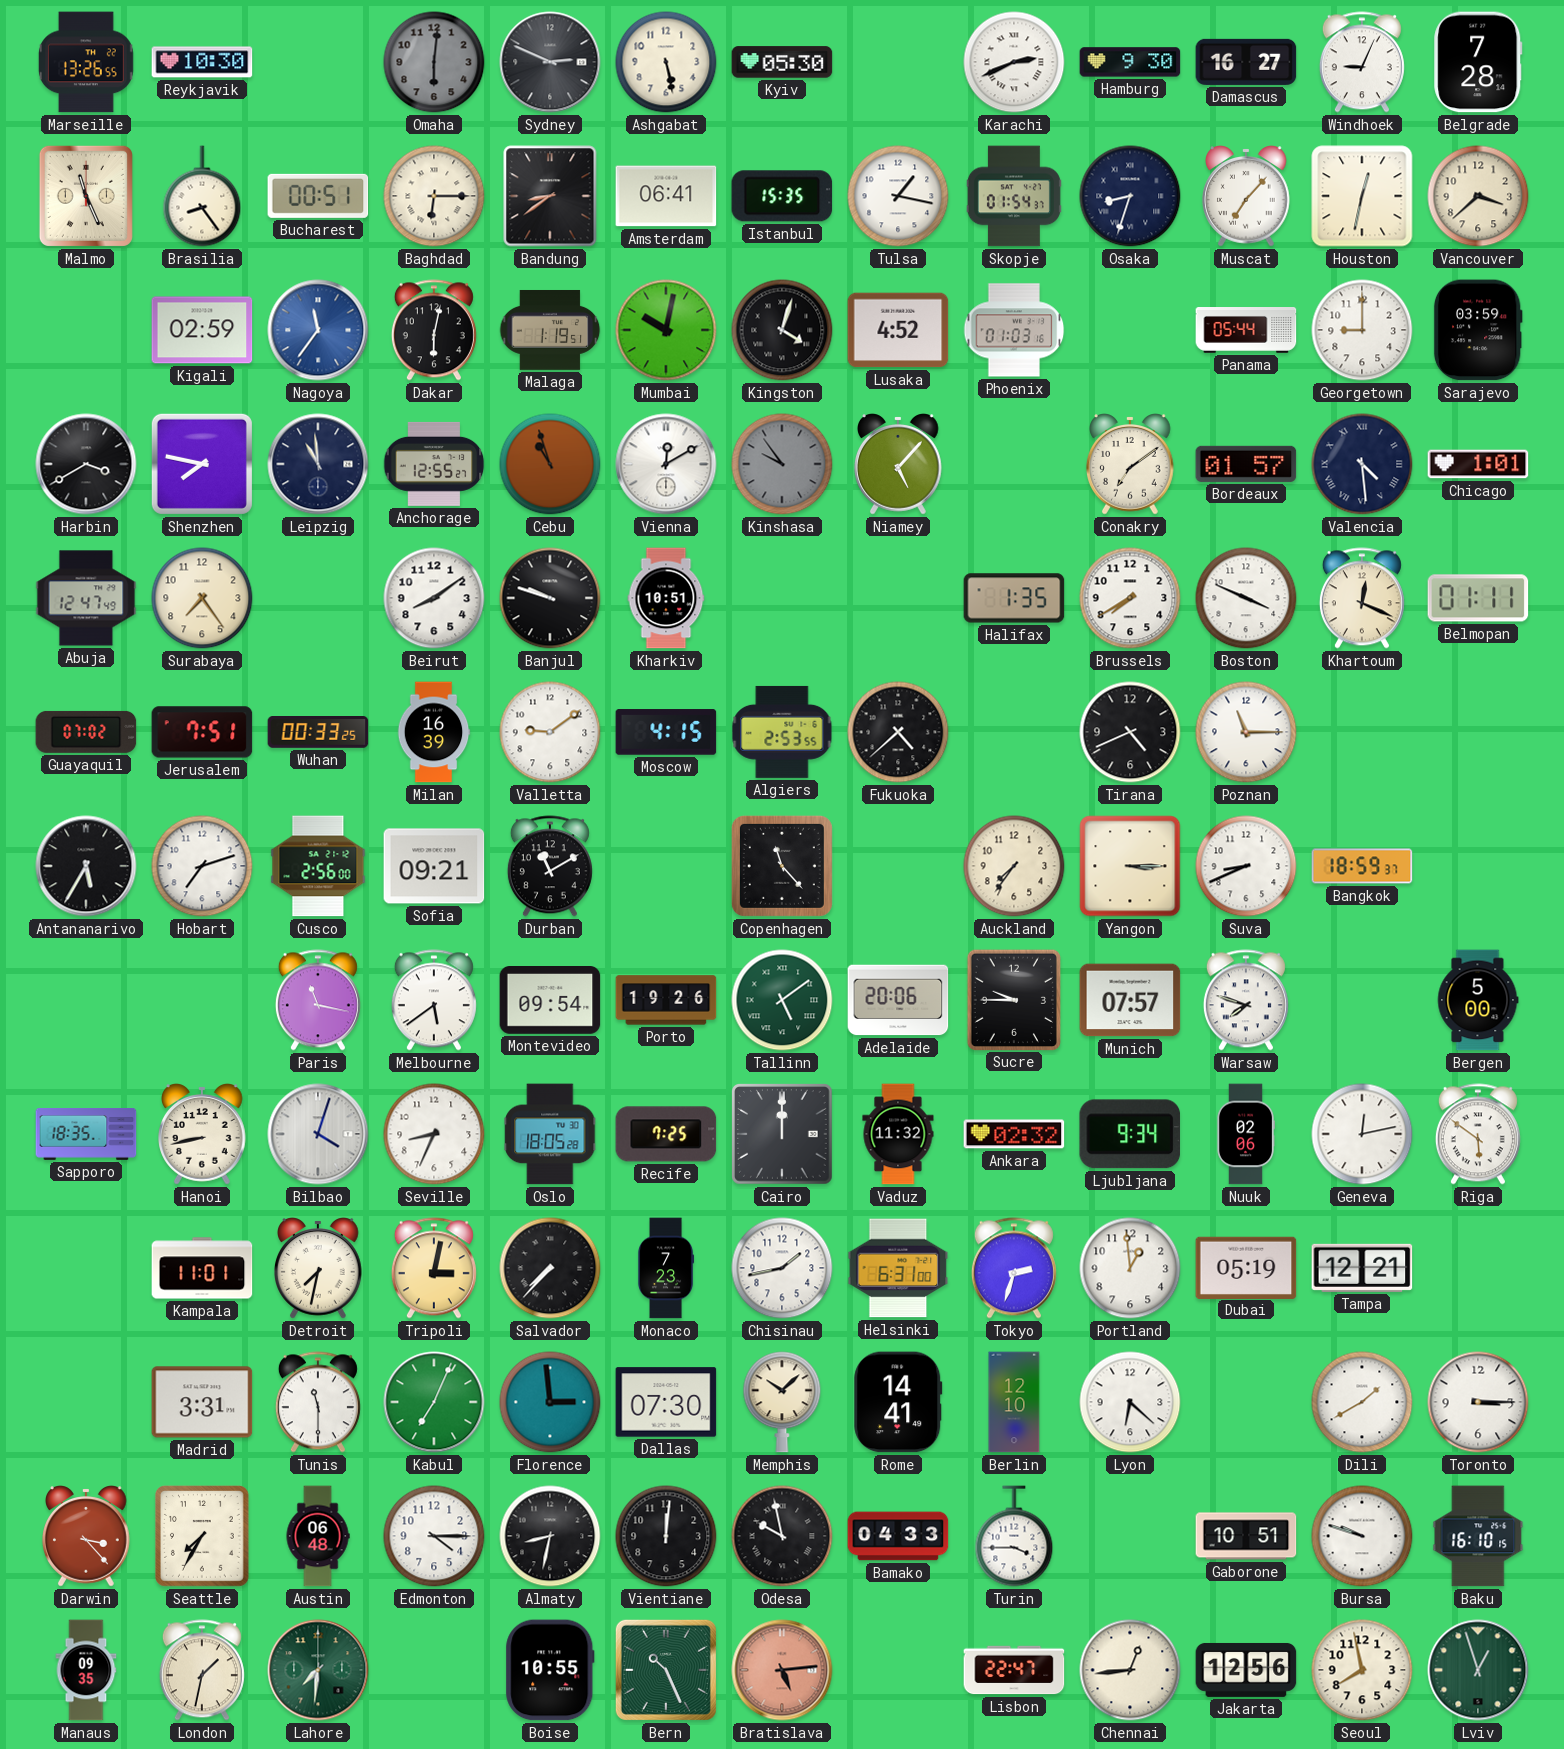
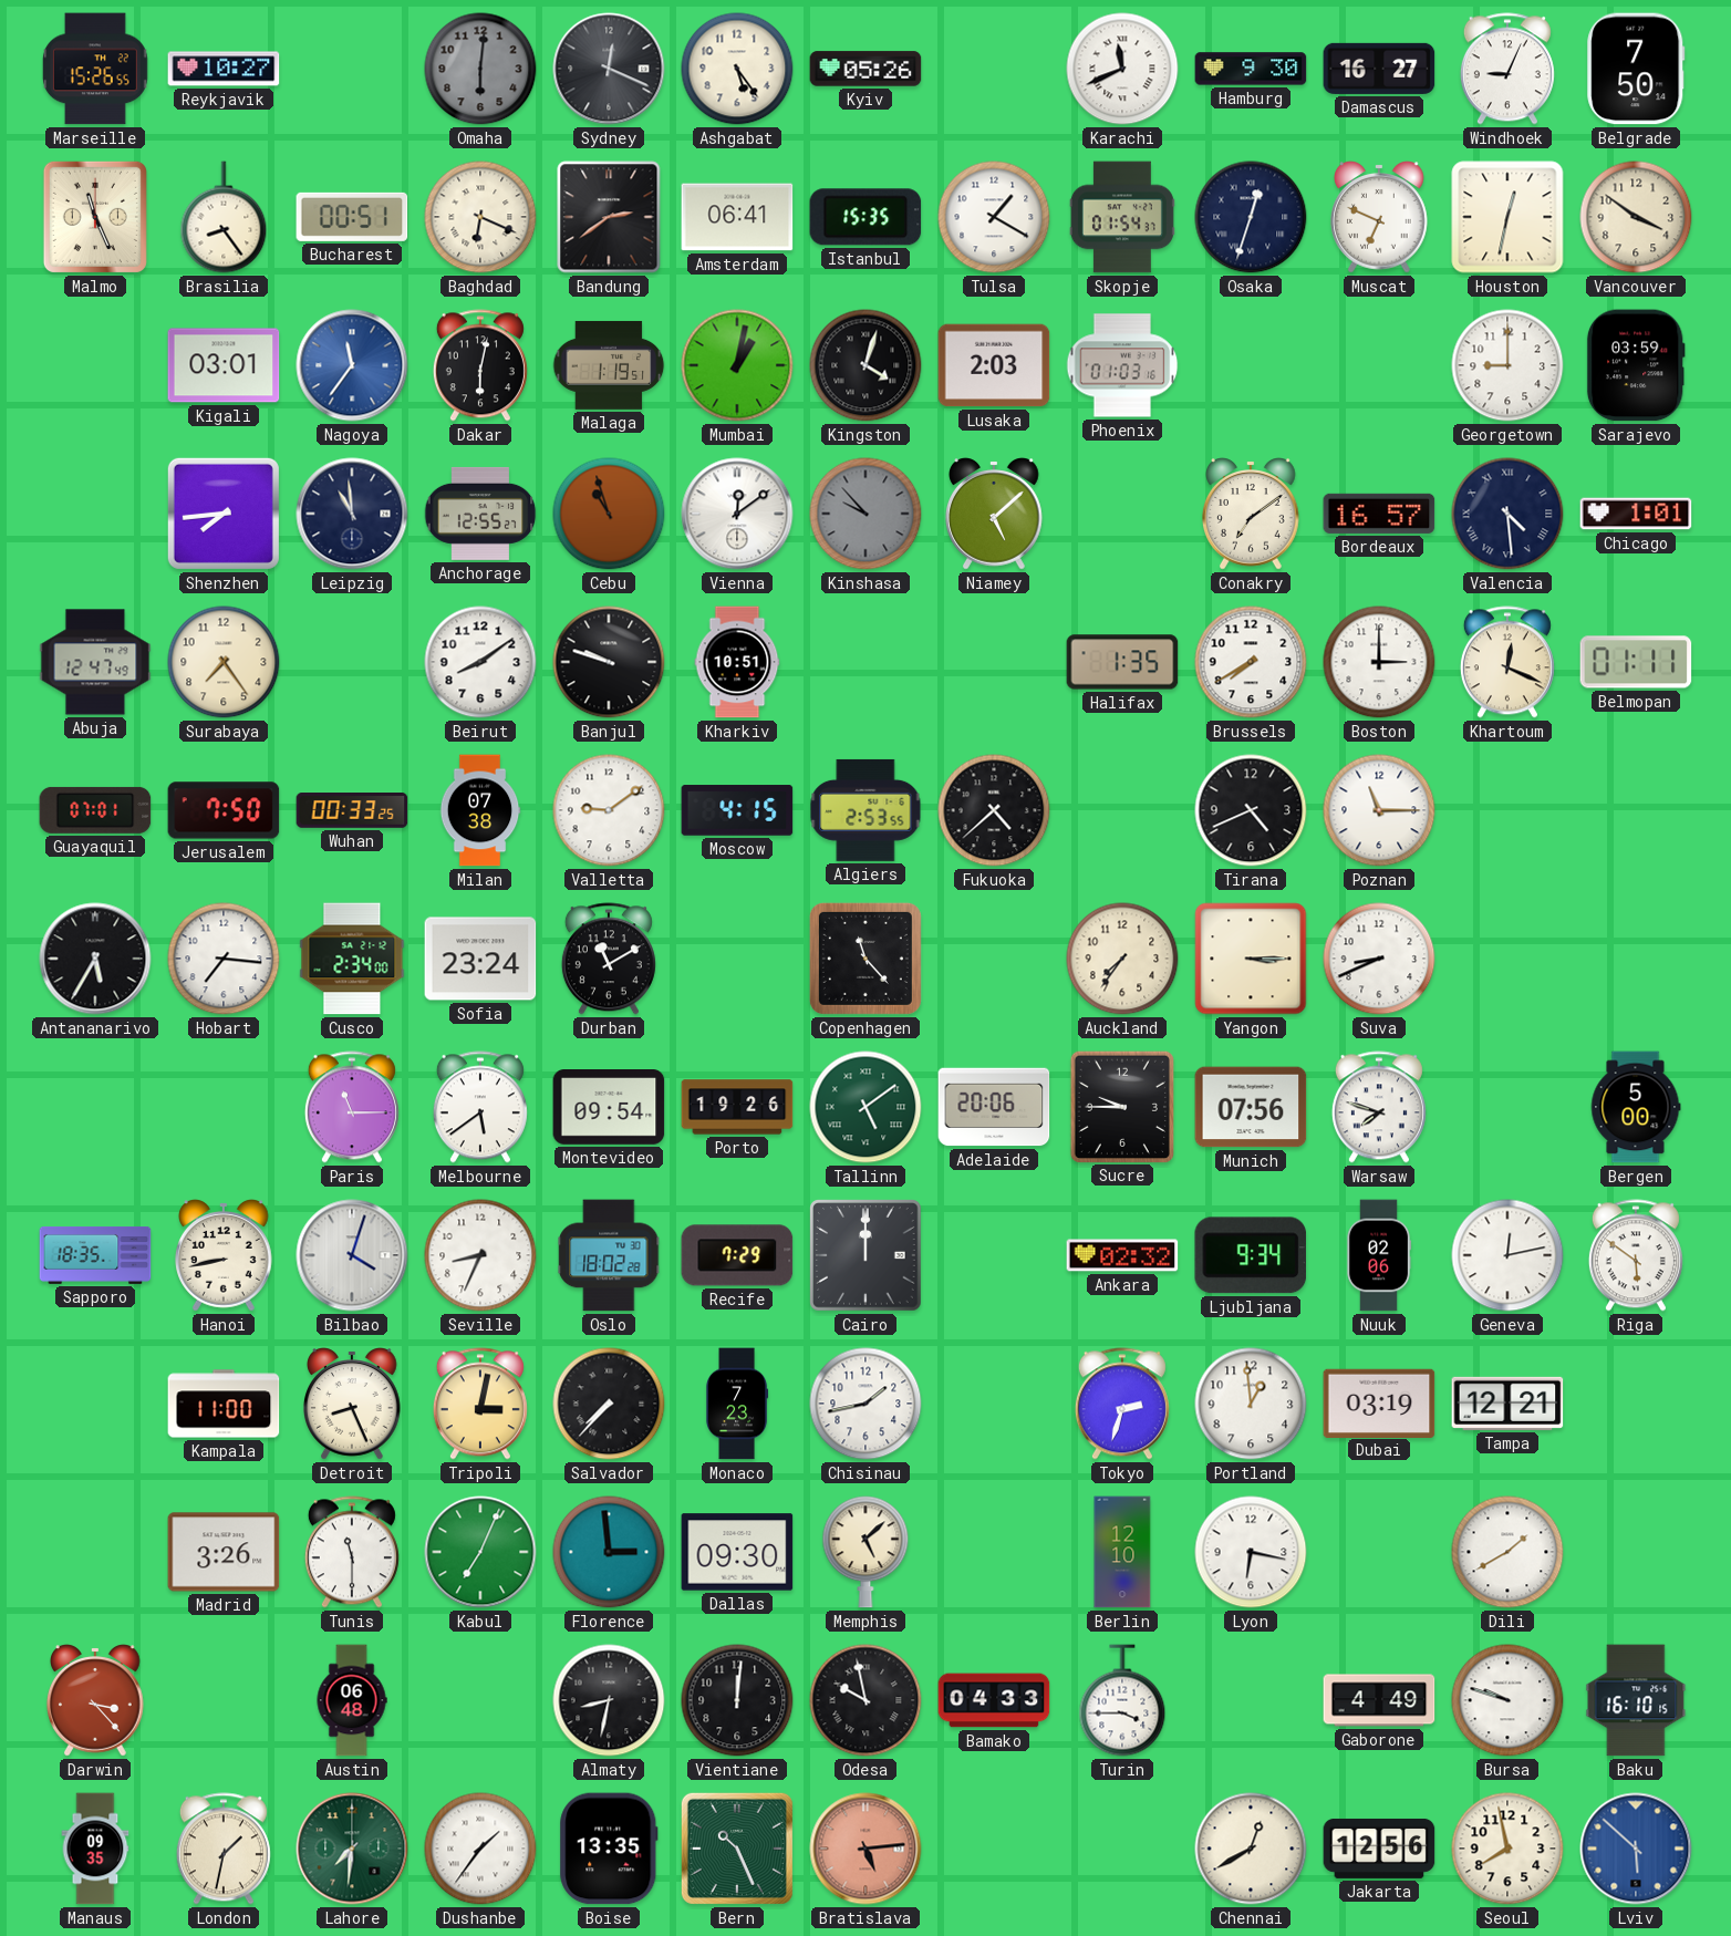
Marseille: 13:26 -> 15:26 (95, 69)
Reykjavik: 10:30 -> 10:27 (224, 69)
Sydney: 2:49 -> 12:19 (609, 69)
Ashgabat: 5:28 -> 5:24 (737, 69)
Kyiv: 05:30 -> 05:26 (865, 69)
Karachi: 2:41 -> 11:41 (1122, 69)
Belgrade: 7:28 -> 7:50 (1636, 69)
Baghdad: 6:15 -> 6:19 (480, 217)
Bandung: 8:39 -> 2:39 (609, 217)
Tulsa: 1:17 -> 1:20 (994, 217)
Osaka: 8:33 -> 12:33 (1251, 217)
Muscat: 7:07 -> 6:49 (1380, 217)
Vancouver: 3:38 -> 3:51 (1636, 217)
Kigali: 02:59 -> 03:01 (224, 365)
Mumbai: 10:02 -> 1:02 (737, 365)
Lusaka: 4:52 -> 2:03 (994, 365)
Panama: 05:44 -> none (1246, 330)
Harbin: 3:40 -> none (86, 464)
Shenzhen: 7:47 -> 7:44 (224, 514)
Vienna: 12:10 -> 12:09 (737, 514)
Kinshasa: 9:54 -> 9:53 (865, 514)
Niamey: 5:07 -> 5:08 (995, 514)
Bordeaux: 01:57 -> 16:57 (1379, 514)
Boston: 3:49 -> 3:00 (1379, 662)
Guayaquil: 07:02 -> 07:01 (95, 810)
Jerusalem: 7:51 -> 7:50 (224, 810)
Milan: 16:39 -> 07:38 (480, 810)
Hobart: 7:12 -> 7:16 (224, 959)
Cusco: 2:56 -> 2:34 (352, 959)
Sofia: 09:21 -> 23:24 (480, 959)
Bangkok: 18:59 -> none (1362, 866)
Paris: 11:17 -> 11:15 (352, 1107)
Munich: 07:57 -> 07:56 (1251, 1107)
Oslo: 18:05 -> 18:02 (609, 1255)
Recife: 7:25 -> 7:29 (737, 1255)
Vaduz: 11:32 -> none (898, 1134)
Kampala: 11:01 -> 11:00 (224, 1404)
Detroit: 7:32 -> 8:26 (353, 1404)
Helsinki: 6:31 -> none (898, 1268)
Dubai: 05:19 -> 03:19 (1379, 1402)
Madrid: 3:31 -> 3:26 (224, 1552)
Dallas: 07:30 -> 09:30 (737, 1552)
Memphis: 10:08 -> 5:08 (865, 1552)
Rome: 14:41 -> none (898, 1402)
Lyon: 6:22 -> 6:17 (1251, 1552)
Toronto: 3:15 -> none (1478, 1402)
Seattle: 7:35 -> none (203, 1537)
Edmonton: 4:15 -> none (434, 1536)
Gaborone: 10:51 -> 4:49 (1379, 1700)
Dushanbe: none -> 1:36 (480, 1849)
Boise: 10:55 -> 13:35 (609, 1849)
Lisbon: 22:47 -> none (1014, 1670)
Chennai: 12:44 -> 12:40 (1251, 1849)
Lviv: 12:57 -> 5:52 (1636, 1849)
Lviv dial: green -> blue (1636, 1849)
